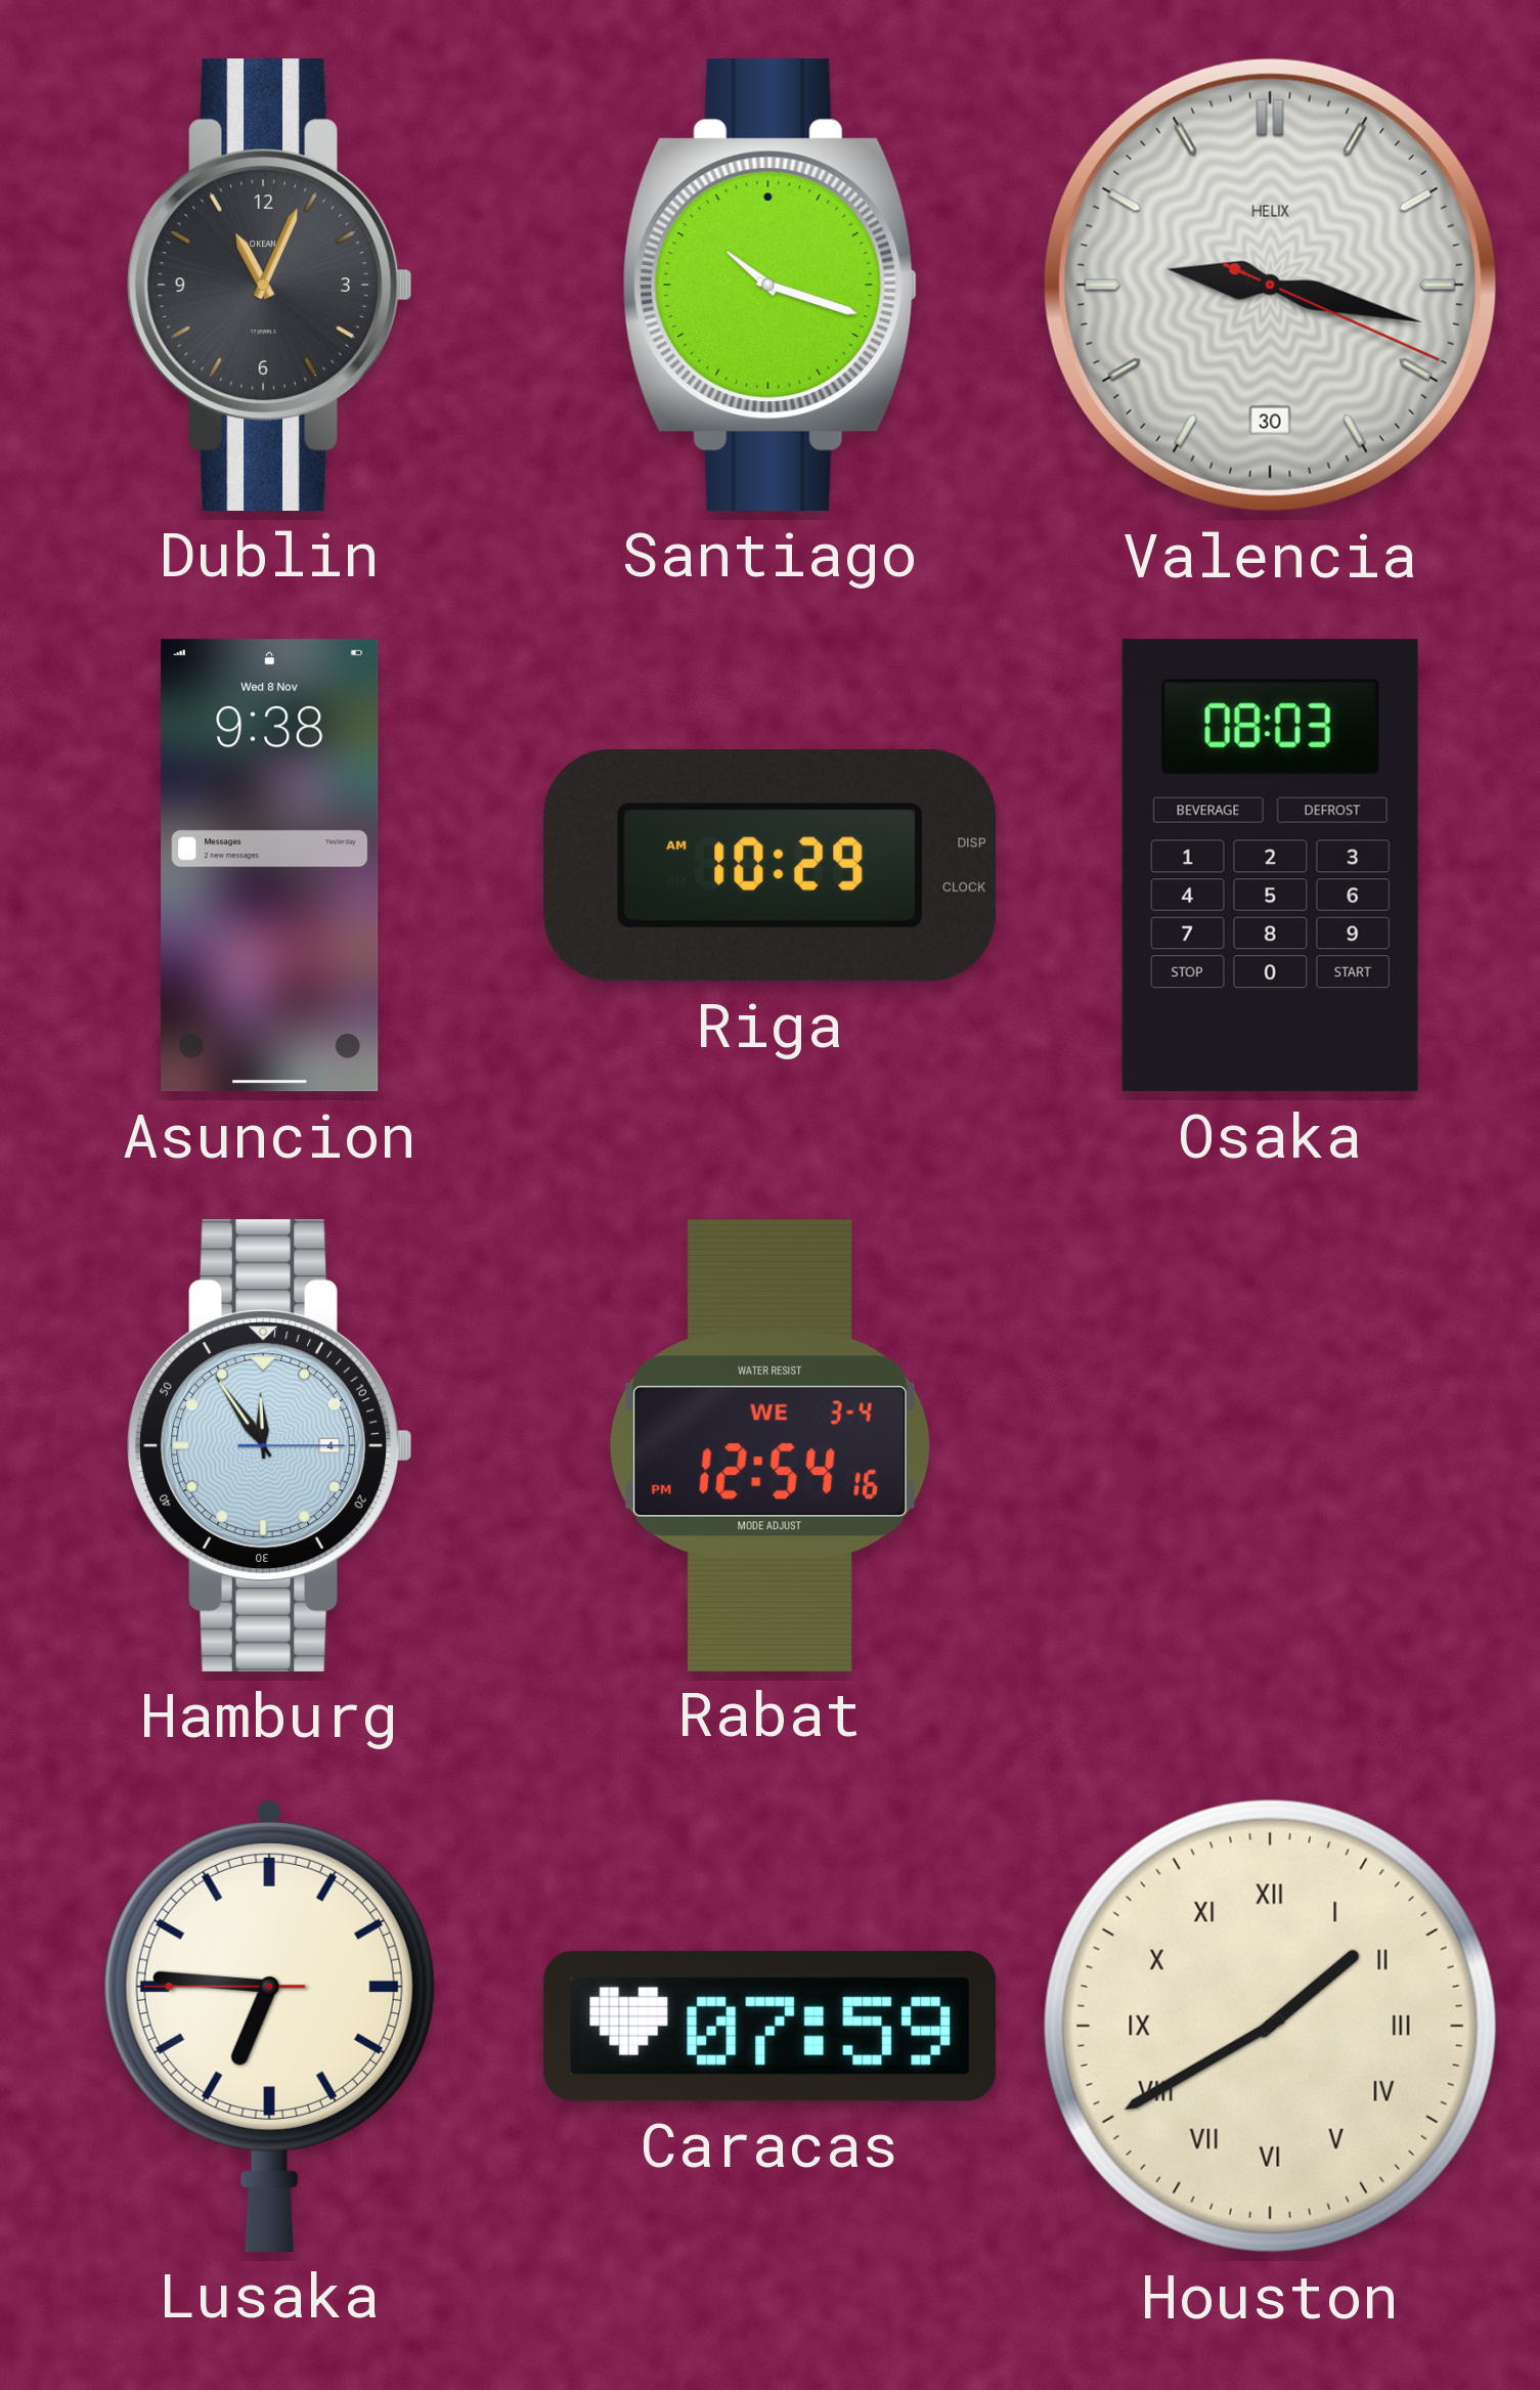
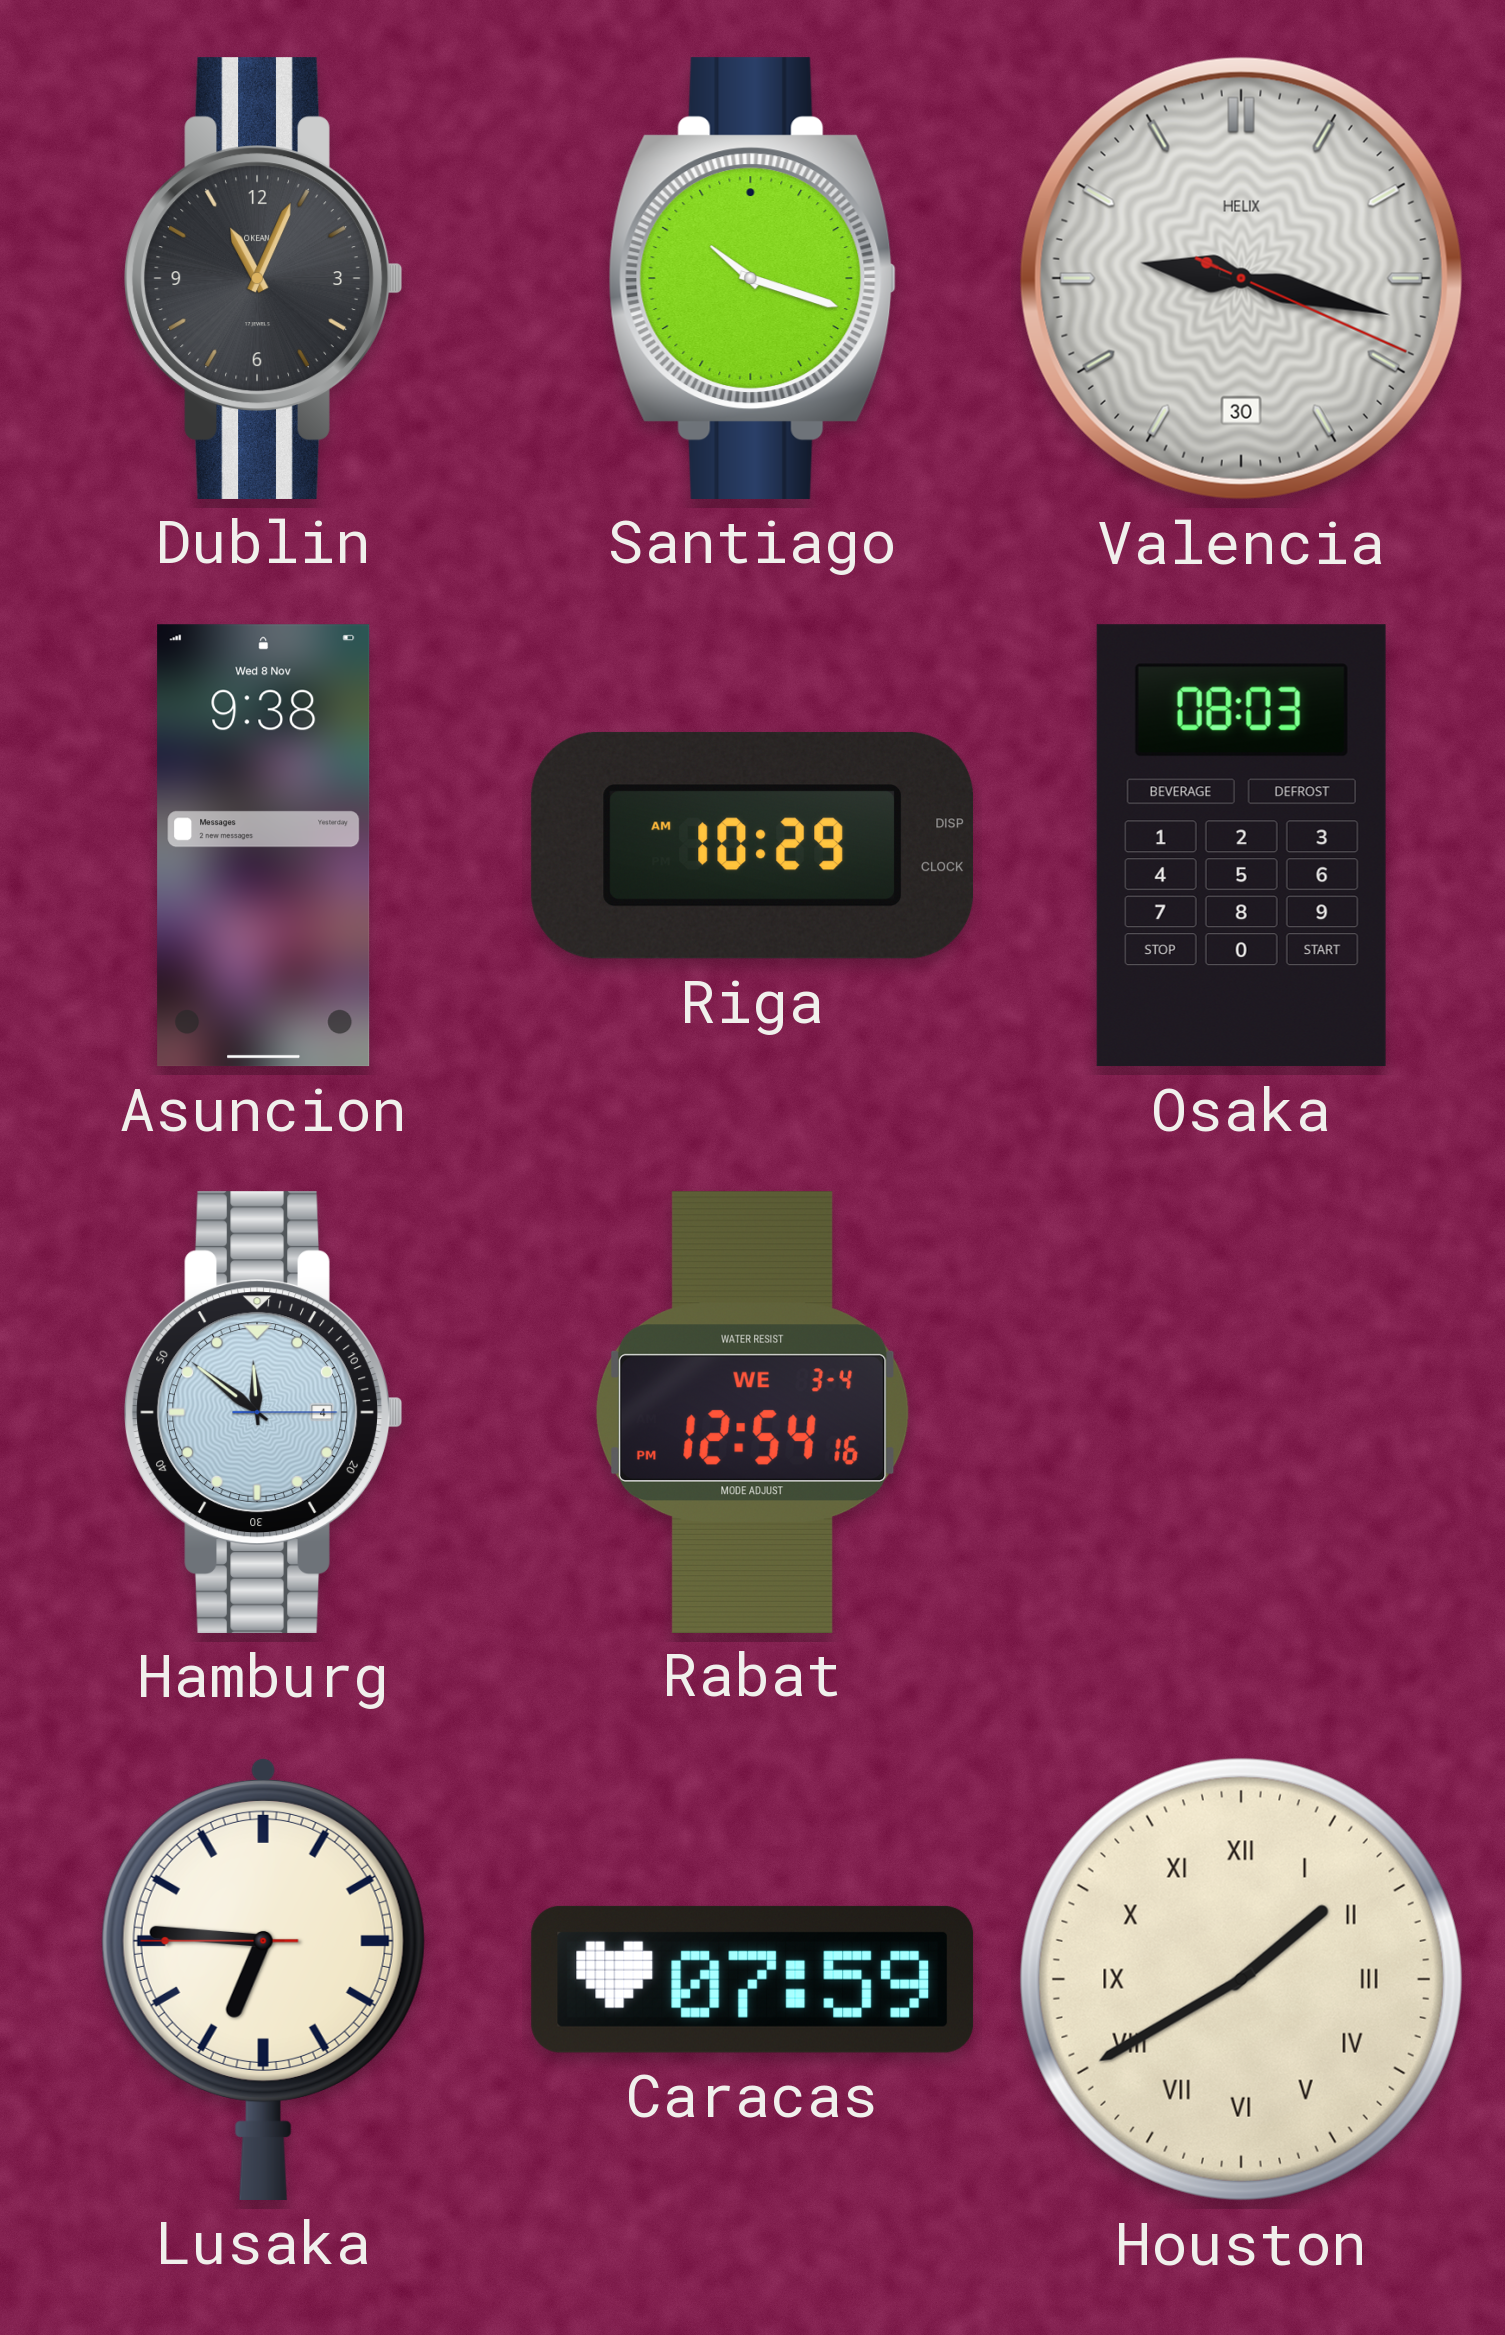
Hamburg: 11:54 -> 11:51 (264, 1412)
